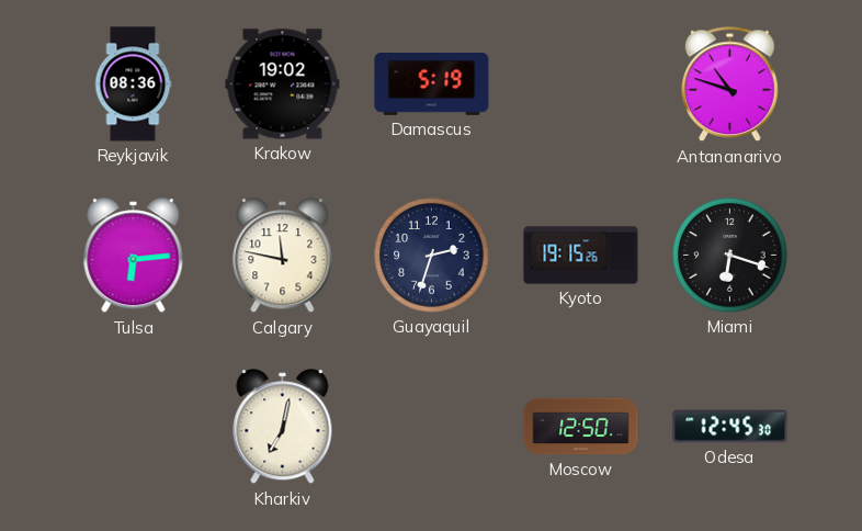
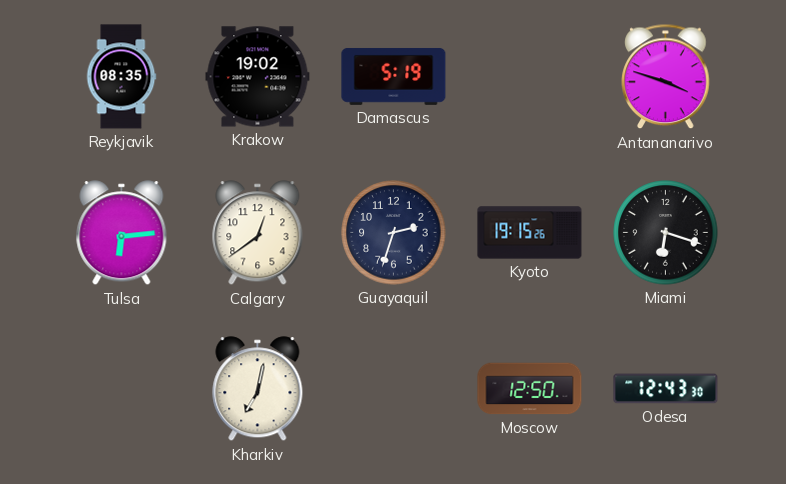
Reykjavik: 08:36 -> 08:35 (121, 77)
Antananarivo: 10:48 -> 3:48 (666, 77)
Calgary: 11:47 -> 12:39 (258, 233)
Odesa: 12:45 -> 12:43 (666, 389)
